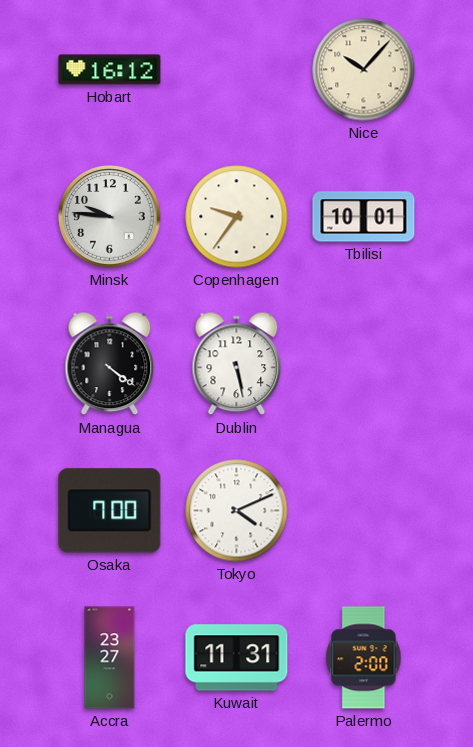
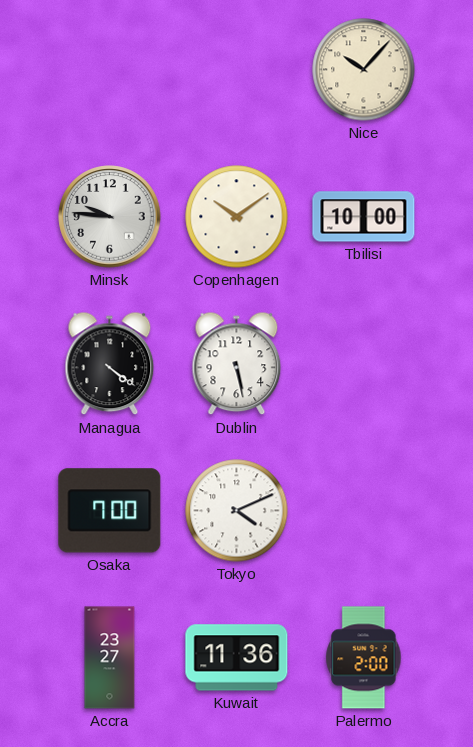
Hobart: 16:12 -> none (110, 70)
Copenhagen: 9:36 -> 10:09 (237, 217)
Tbilisi: 10:01 -> 10:00 (364, 217)
Kuwait: 11:31 -> 11:36 (237, 658)
